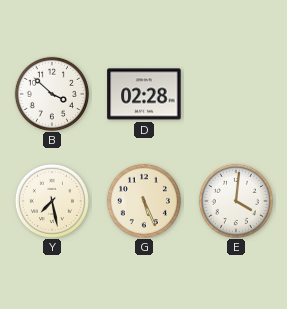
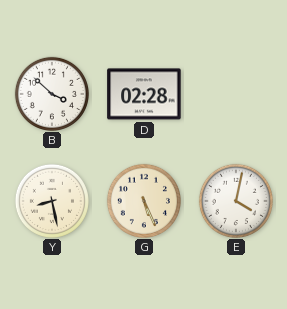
Y: 7:28 -> 8:28 (51, 200)
E: 4:01 -> 4:02 (235, 200)
